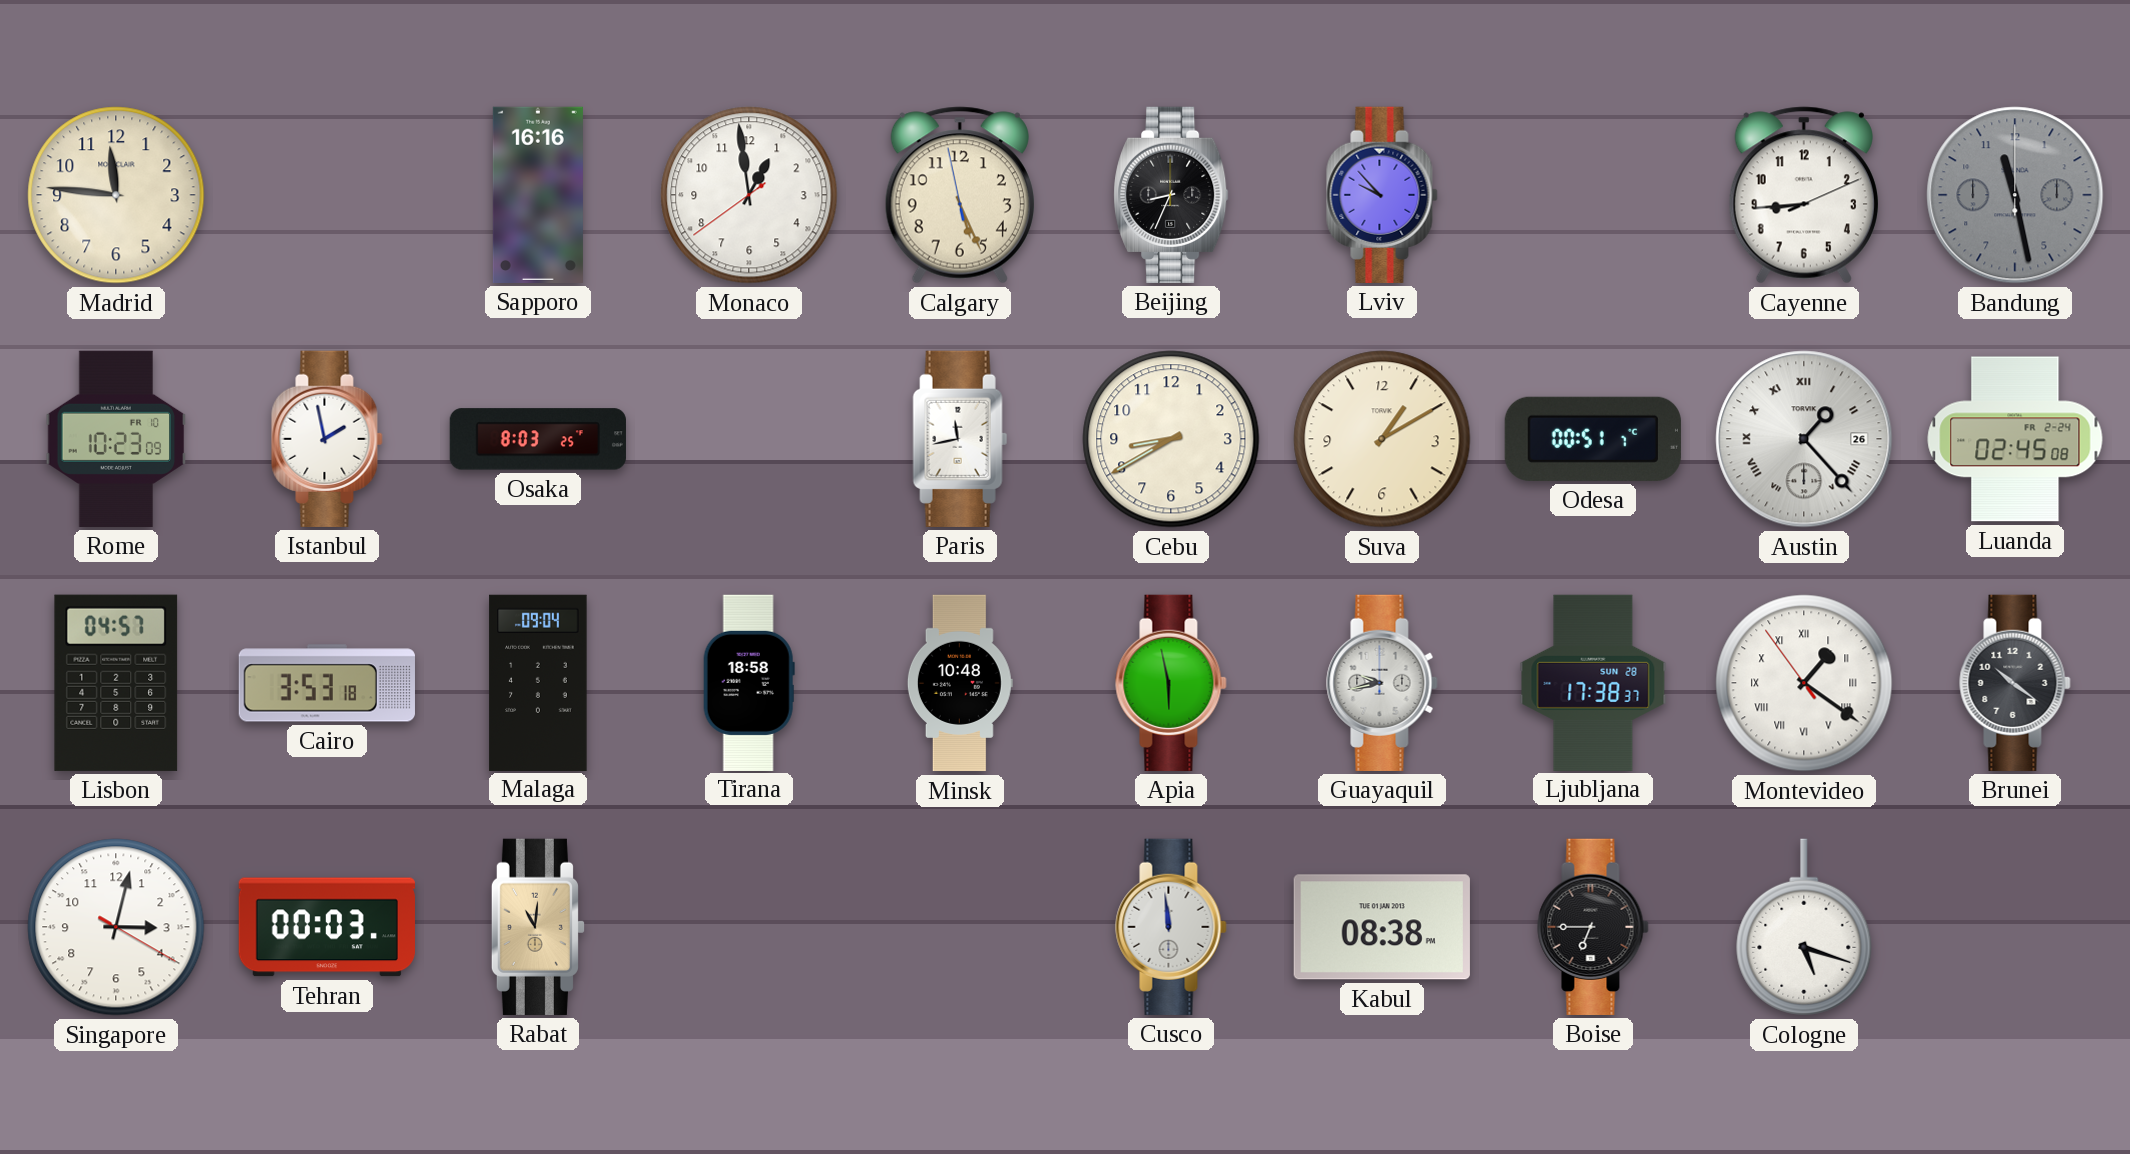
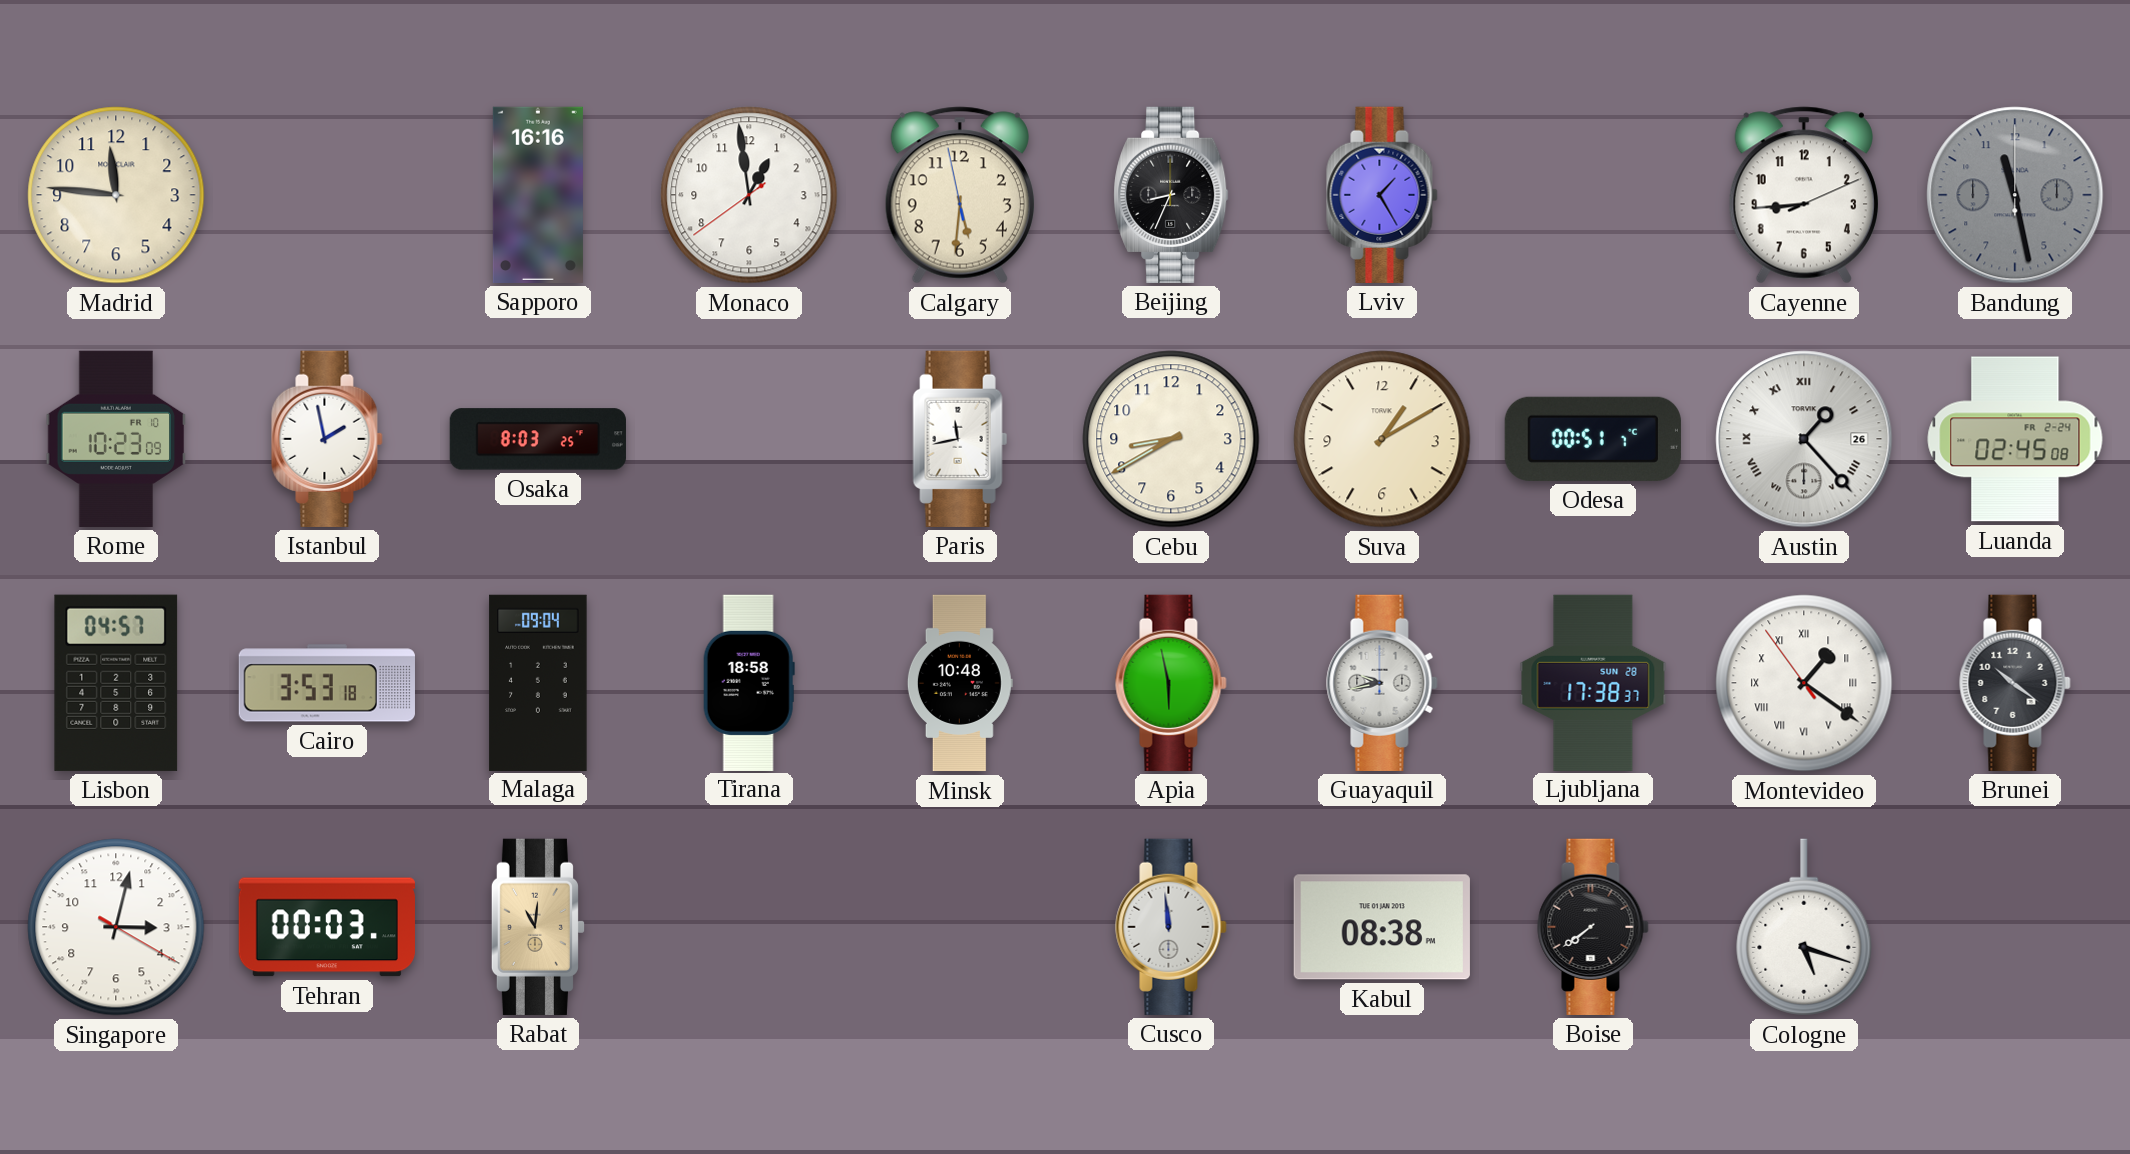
Calgary: 5:25 -> 5:30 (960, 195)
Lviv: 9:53 -> 1:25 (1382, 195)
Boise: 6:45 -> 7:39 (1593, 927)
